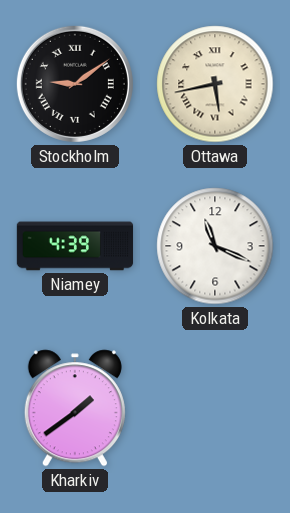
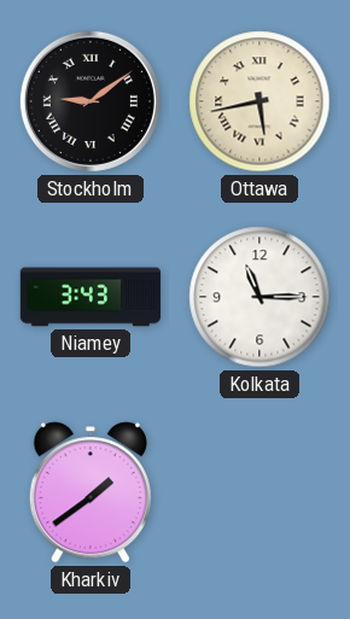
Niamey: 4:39 -> 3:43 (91, 297)
Kolkata: 11:19 -> 11:15 (259, 297)
